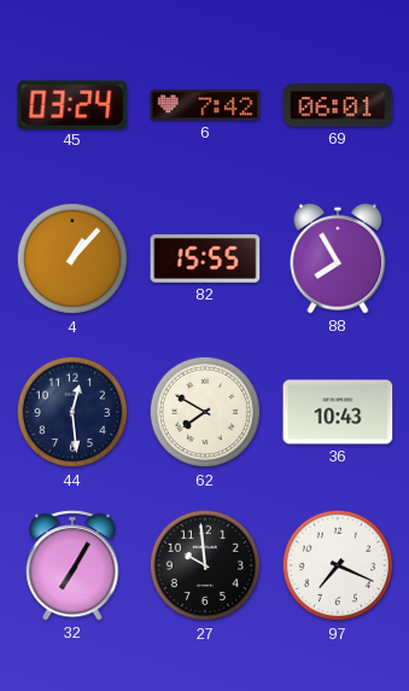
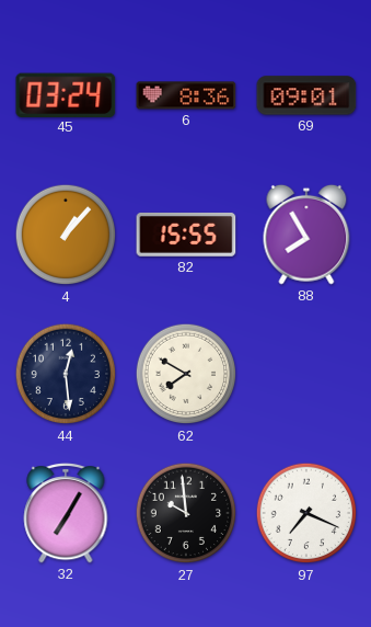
6: 7:42 -> 8:36 (186, 95)
69: 06:01 -> 09:01 (306, 95)
36: 10:43 -> none (338, 412)
